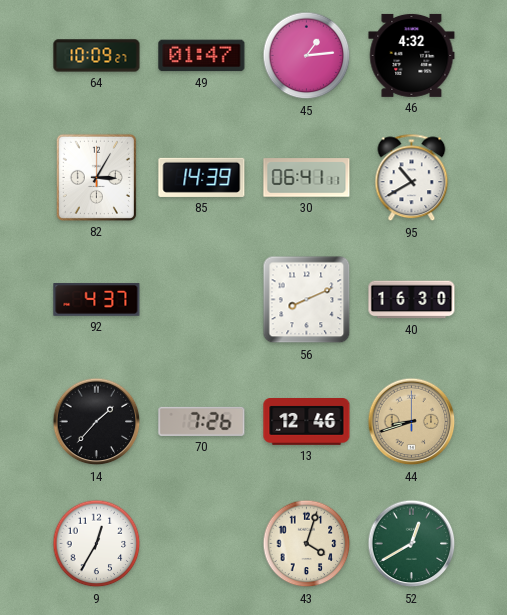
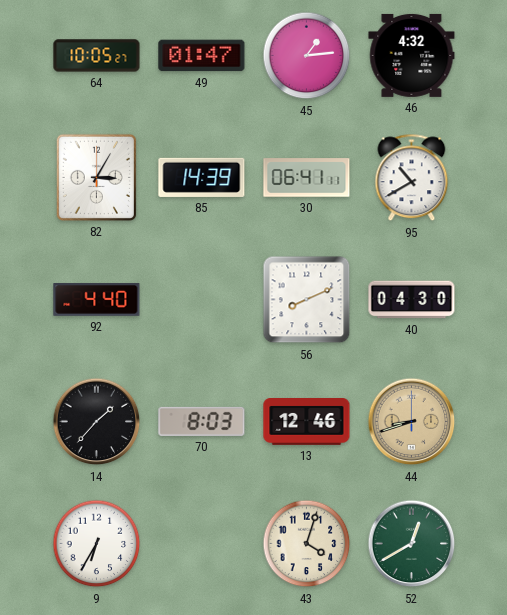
64: 10:09 -> 10:05 (97, 56)
92: 4:37 -> 4:40 (97, 300)
40: 16:30 -> 04:30 (412, 300)
70: 7:26 -> 8:03 (202, 421)
9: 12:35 -> 6:35 (97, 544)
